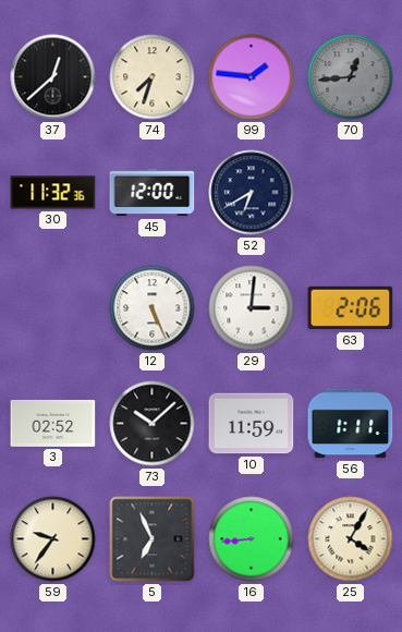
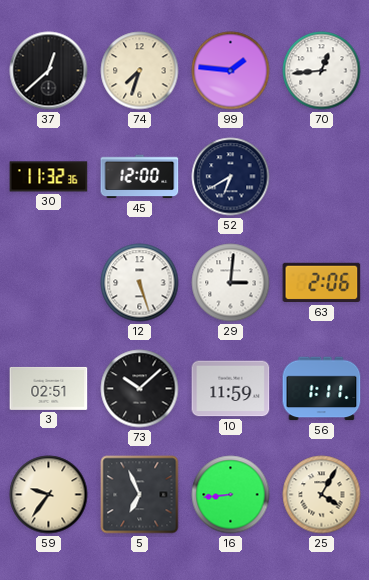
70 dial: grey -> white (322, 71)
12: 5:26 -> 5:27 (140, 283)
3: 02:52 -> 02:51 (49, 388)
